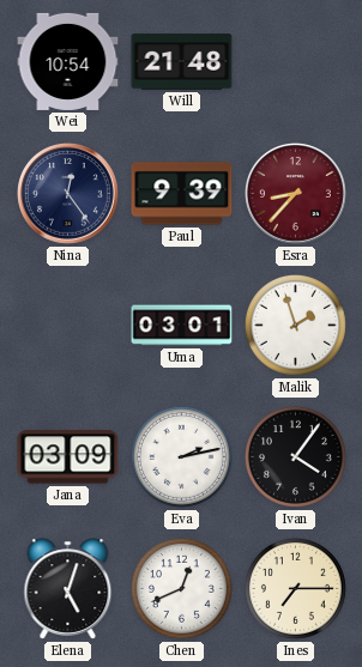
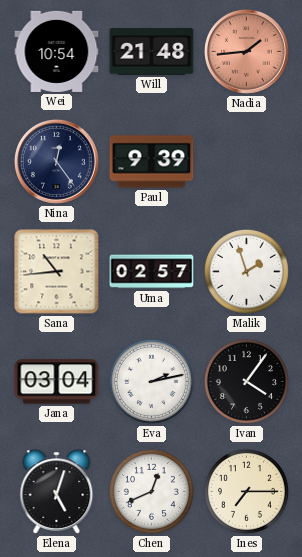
Nadia: none -> 1:44 (247, 52)
Esra: 8:37 -> none (296, 194)
Sana: none -> 10:44 (57, 272)
Uma: 03:01 -> 02:57 (152, 272)
Jana: 03:09 -> 03:04 (57, 382)
